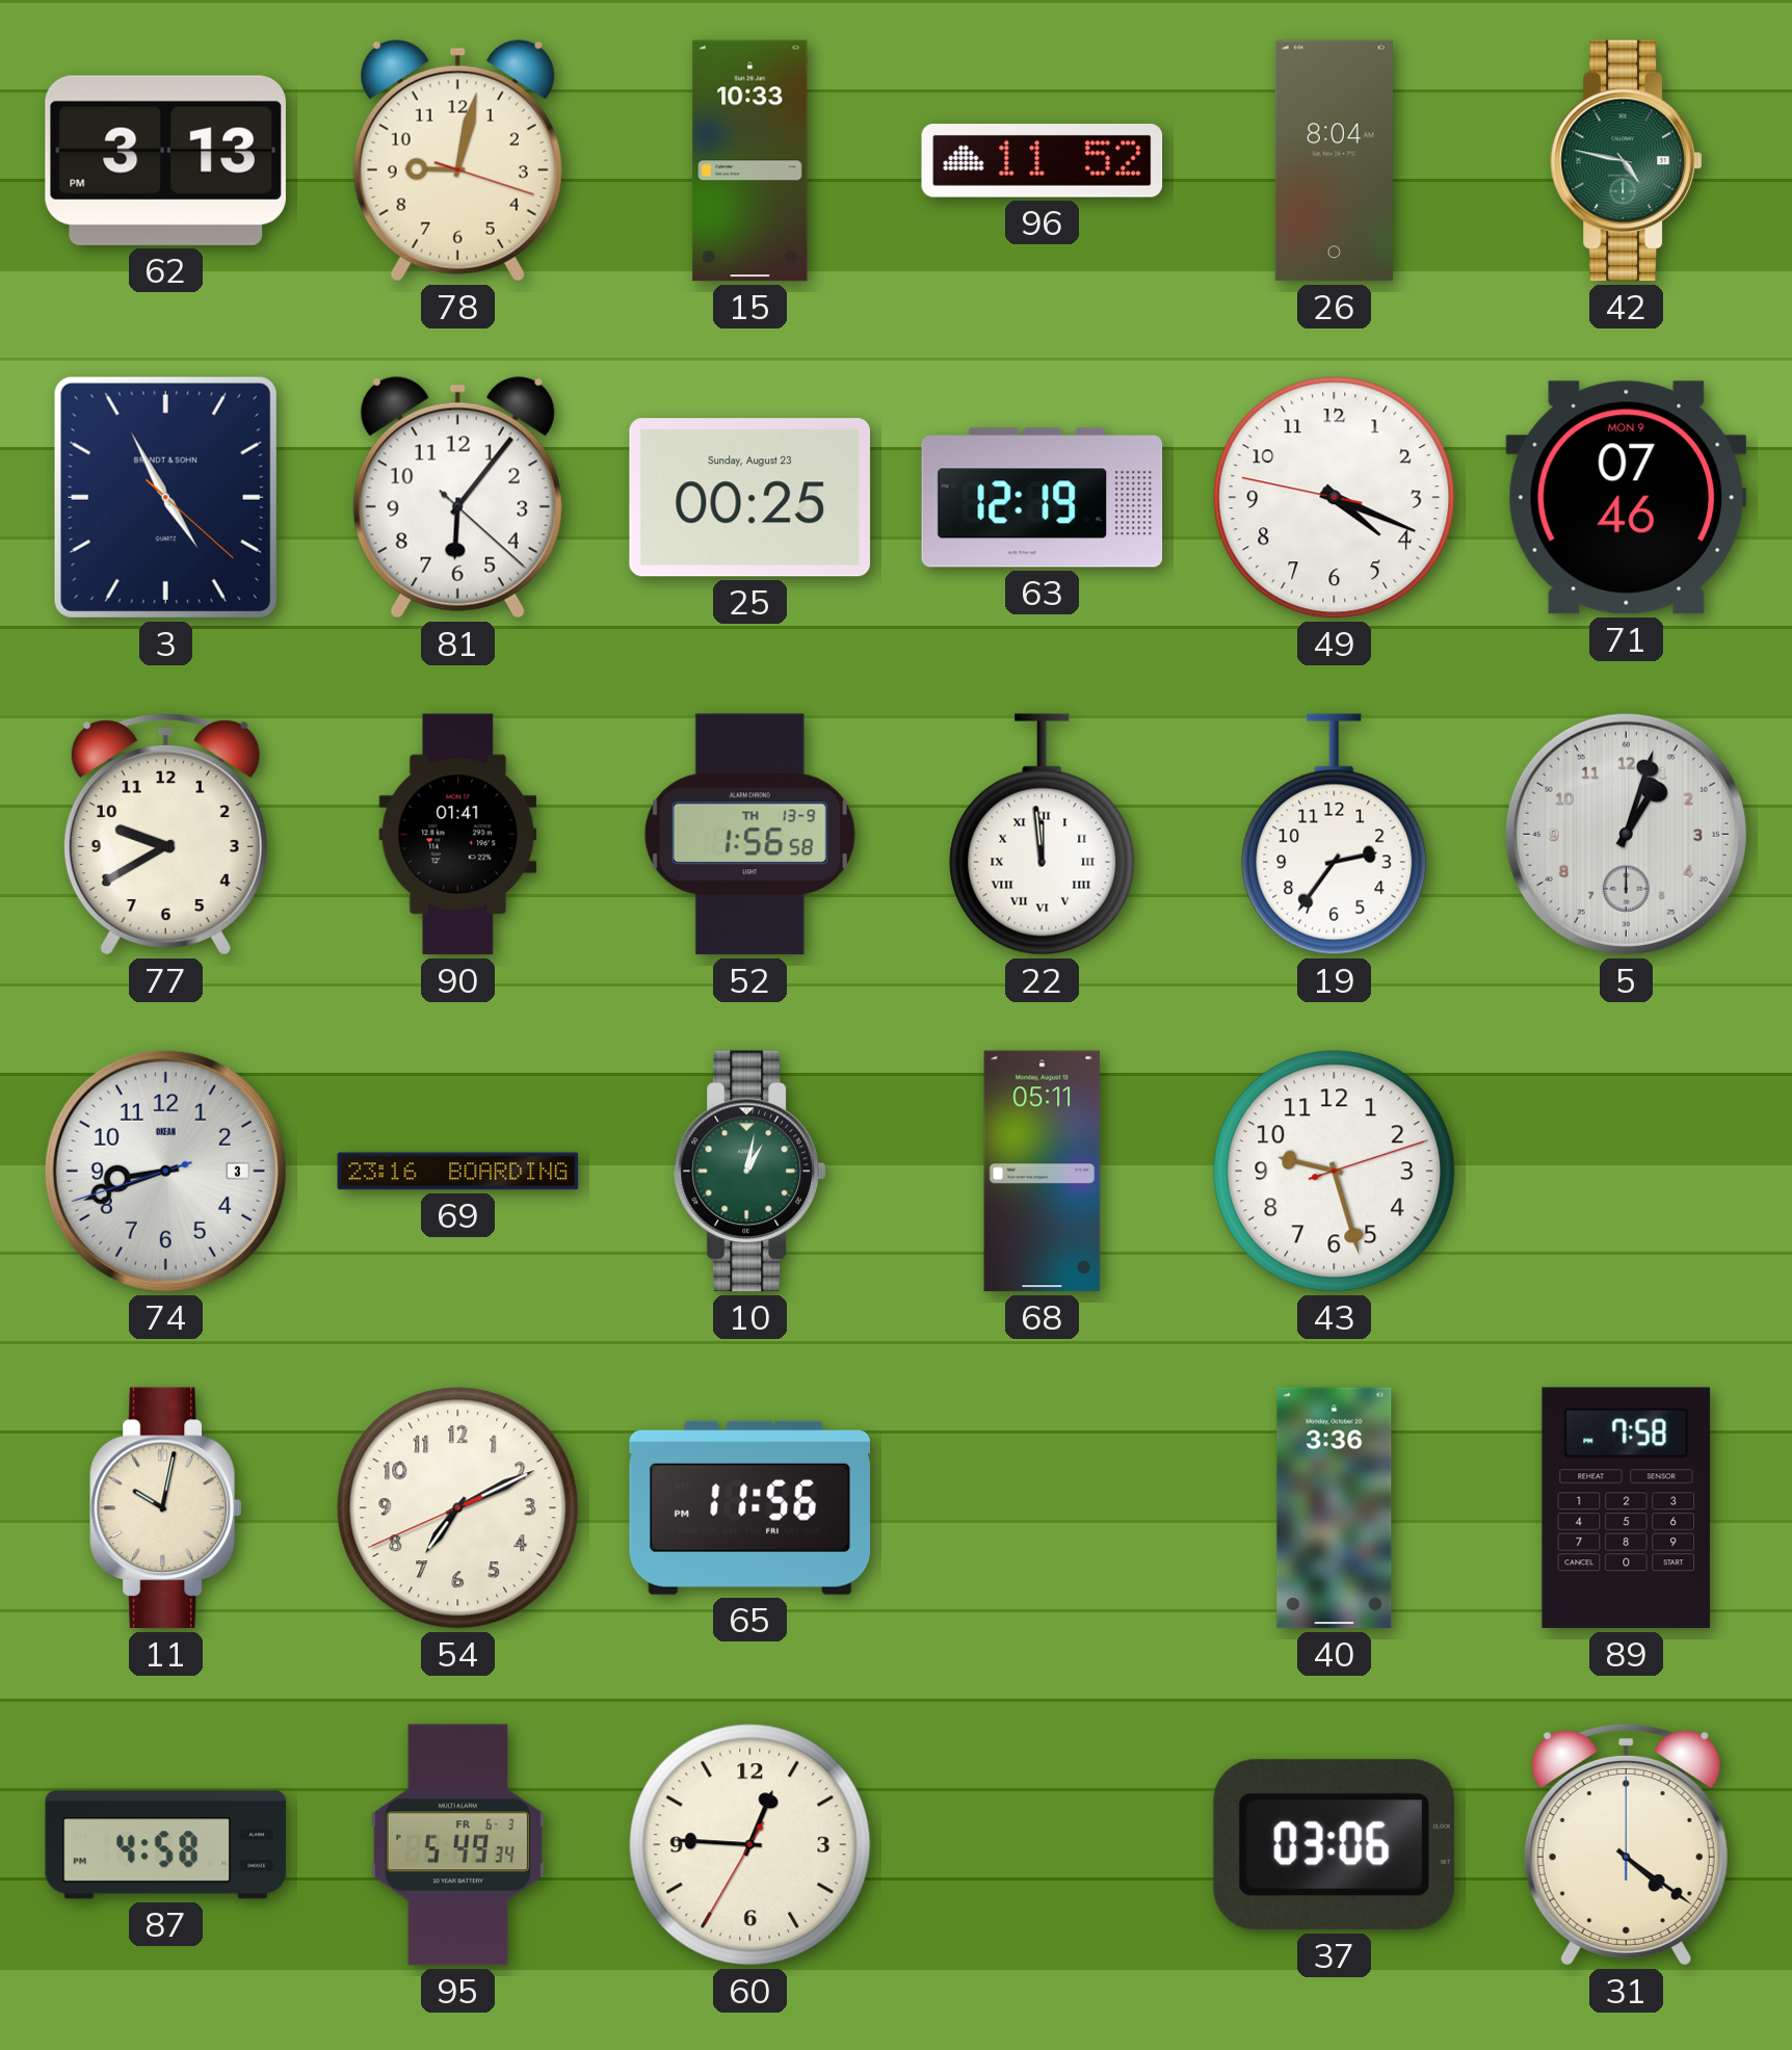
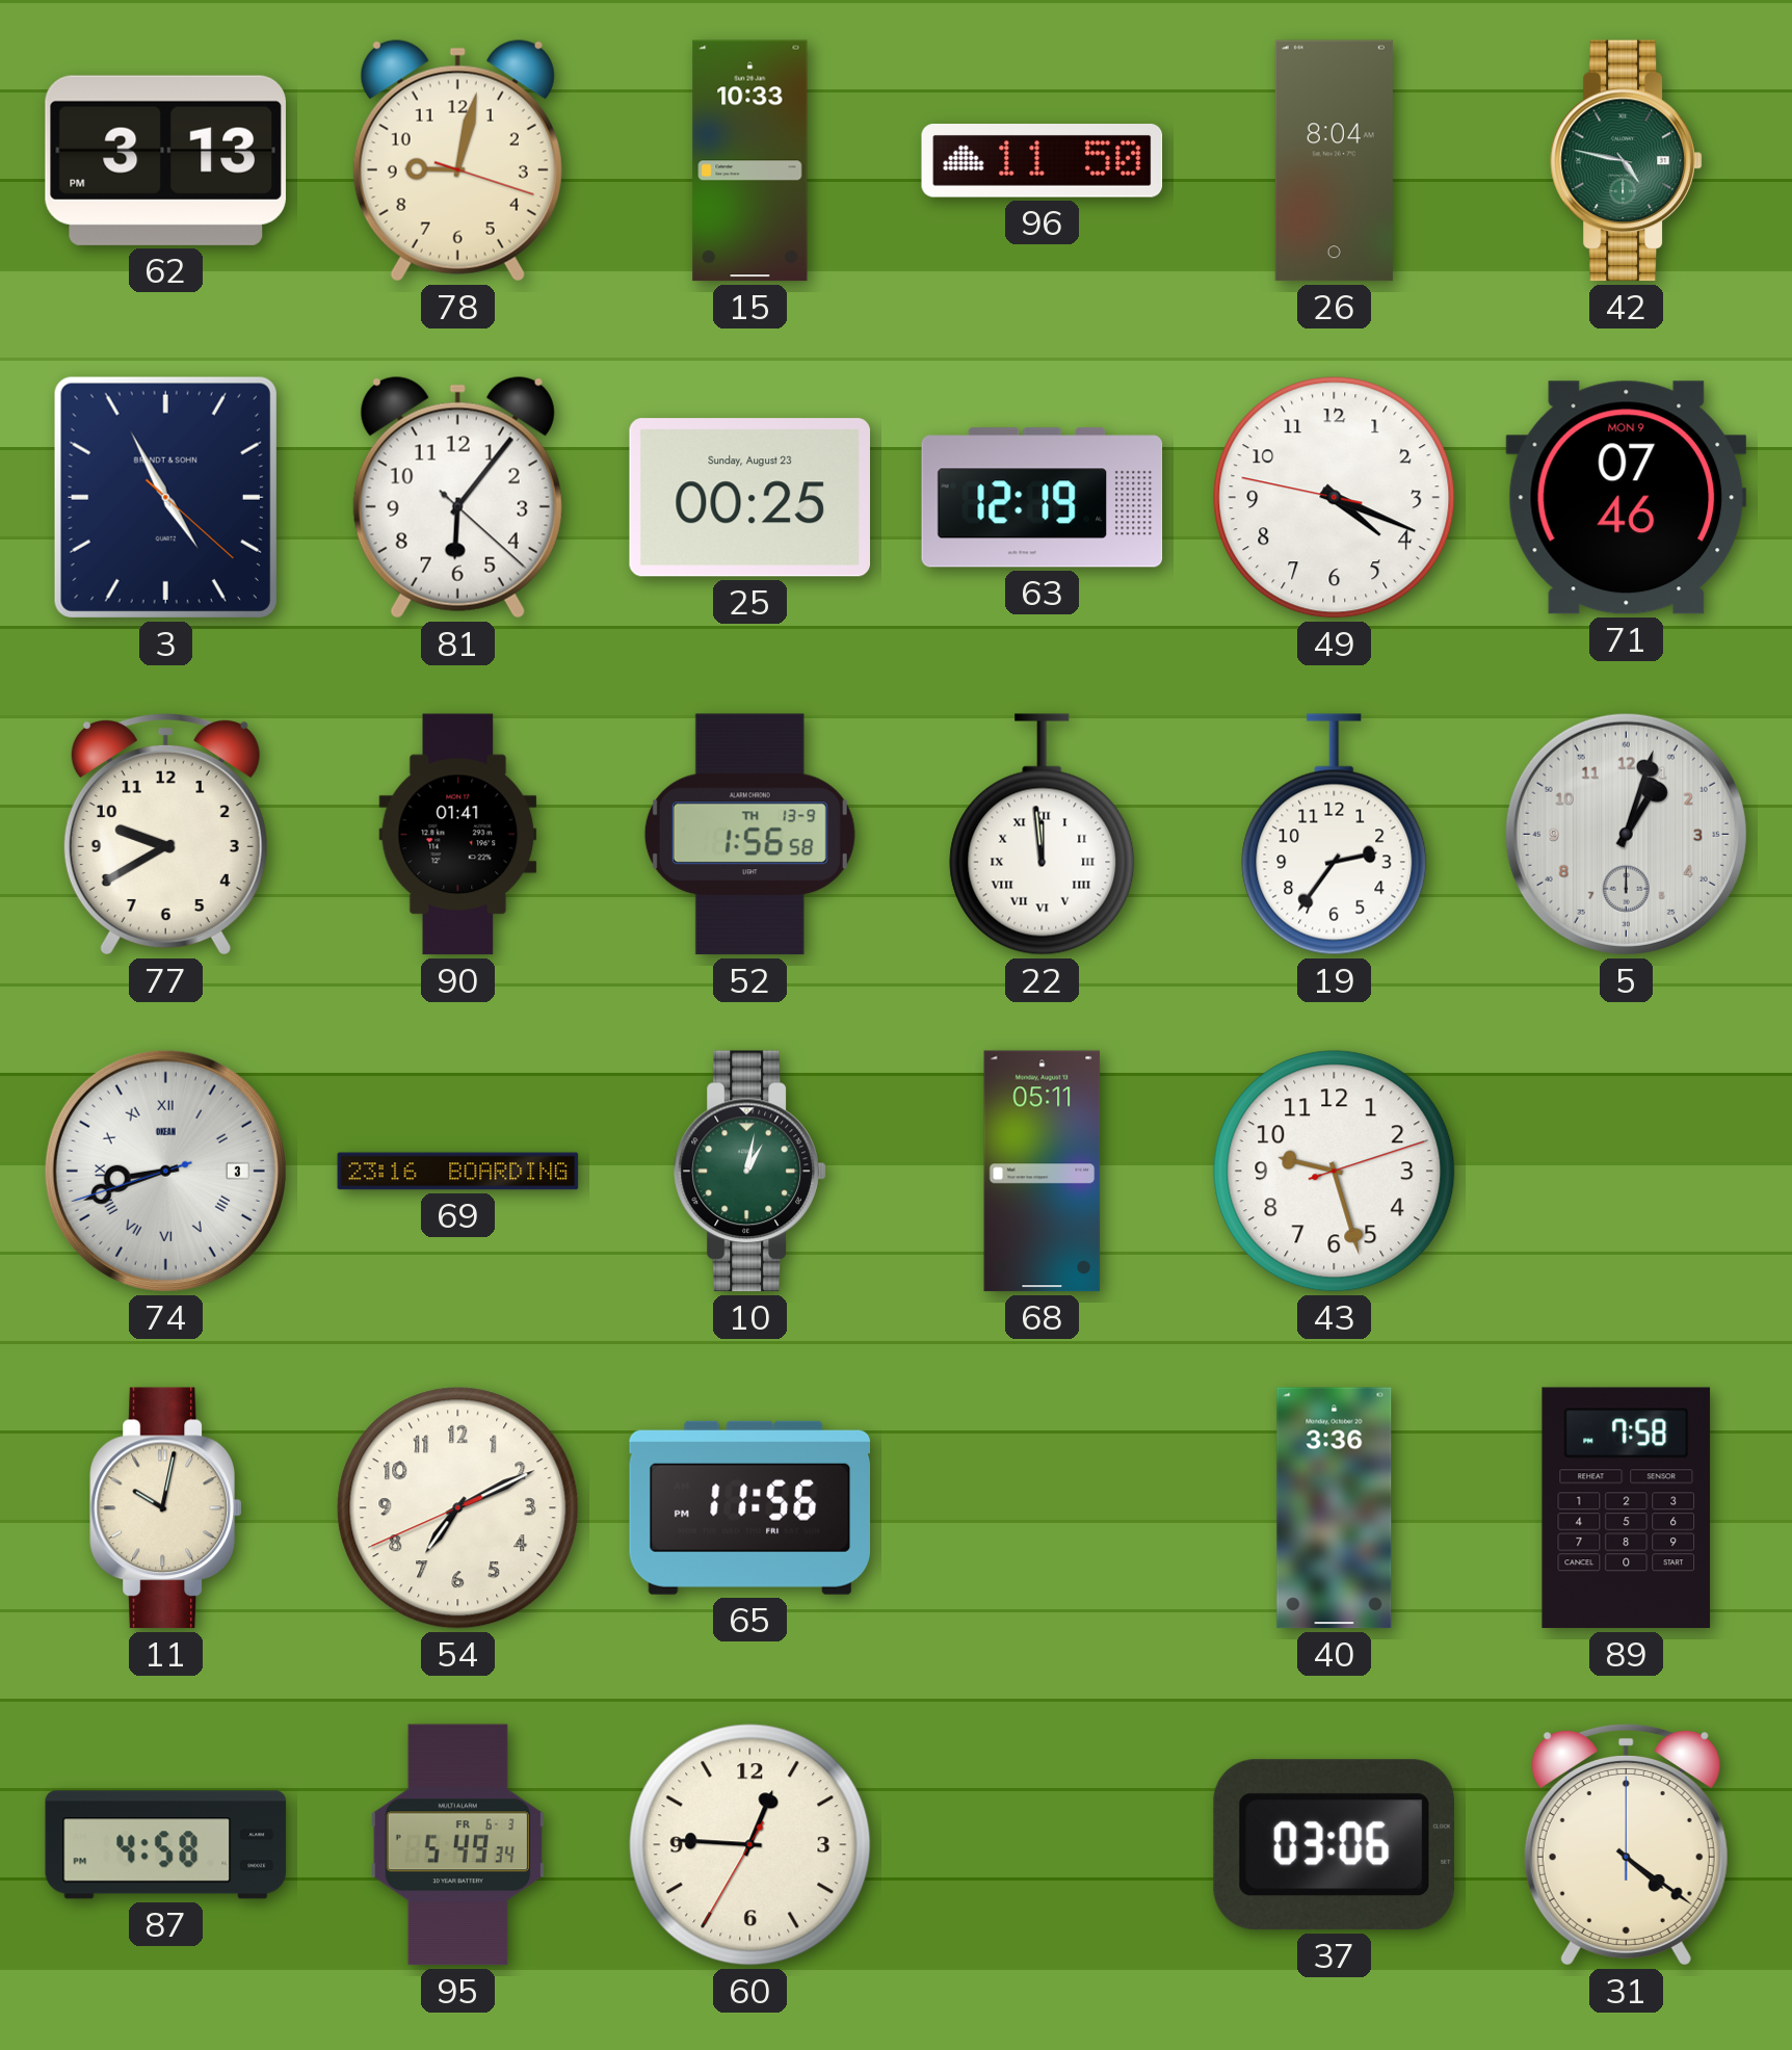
96: 11:52 -> 11:50 (1043, 161)
74 numerals: Arabic -> Roman (165, 1171)
